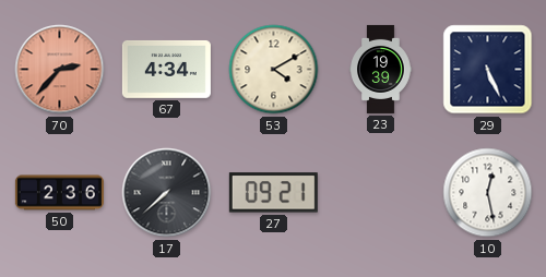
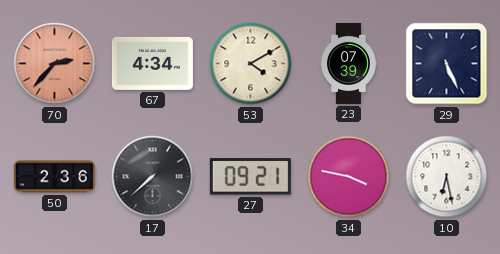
23: 19:39 -> 07:39 (349, 63)
34: none -> 3:47 (349, 177)
10: 12:28 -> 6:28 (447, 177)
